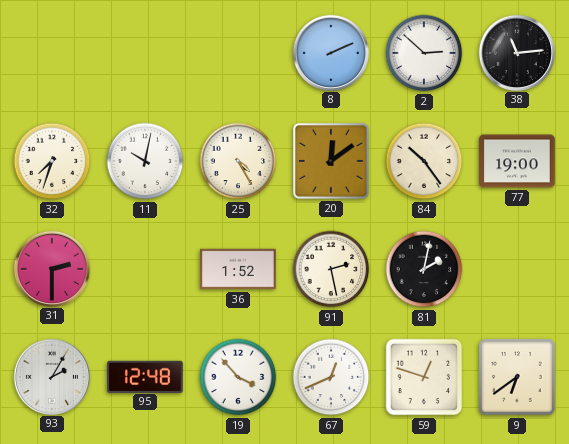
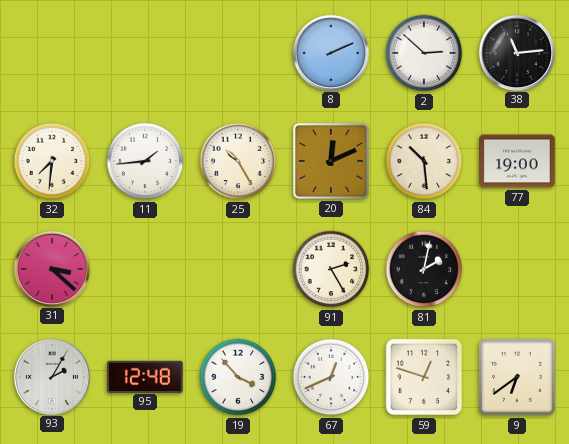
32: 7:33 -> 7:31 (52, 161)
11: 10:02 -> 1:44 (145, 161)
25: 4:25 -> 10:25 (238, 161)
20: 12:09 -> 12:11 (332, 162)
84: 10:24 -> 10:29 (424, 161)
31: 2:30 -> 3:22 (51, 268)
36: 1:52 -> none (238, 269)
91: 2:28 -> 2:25 (331, 269)
